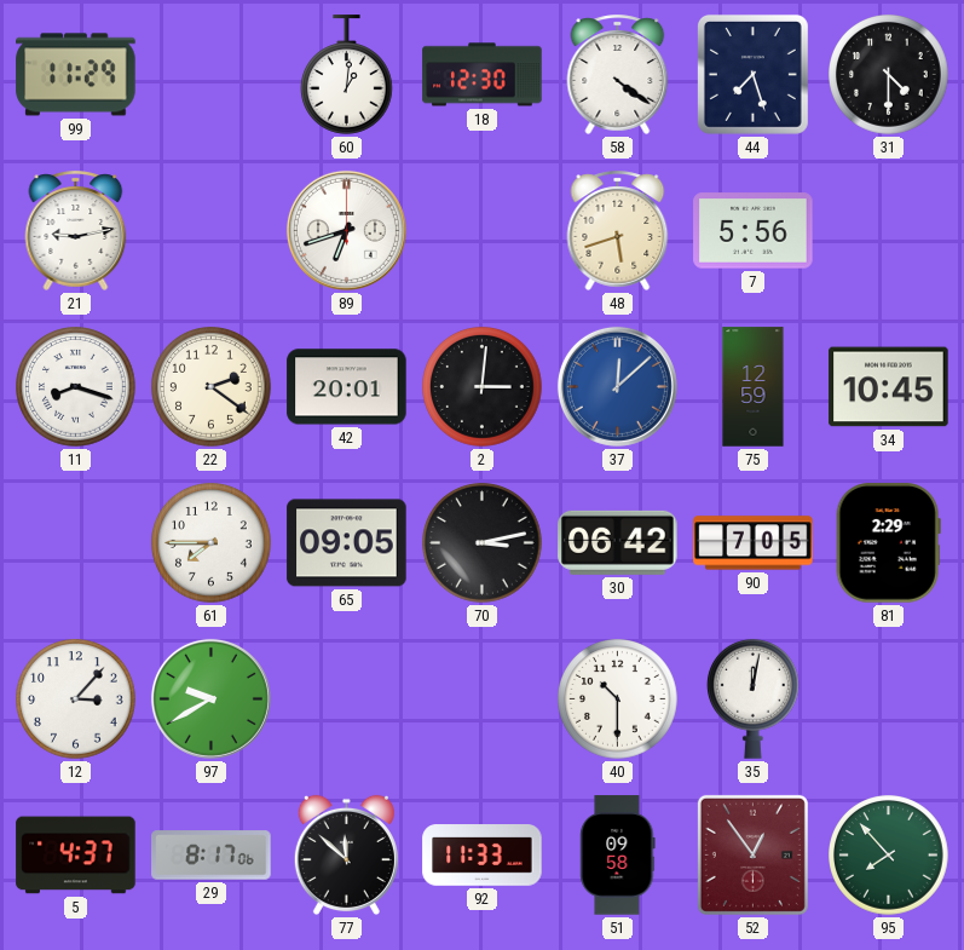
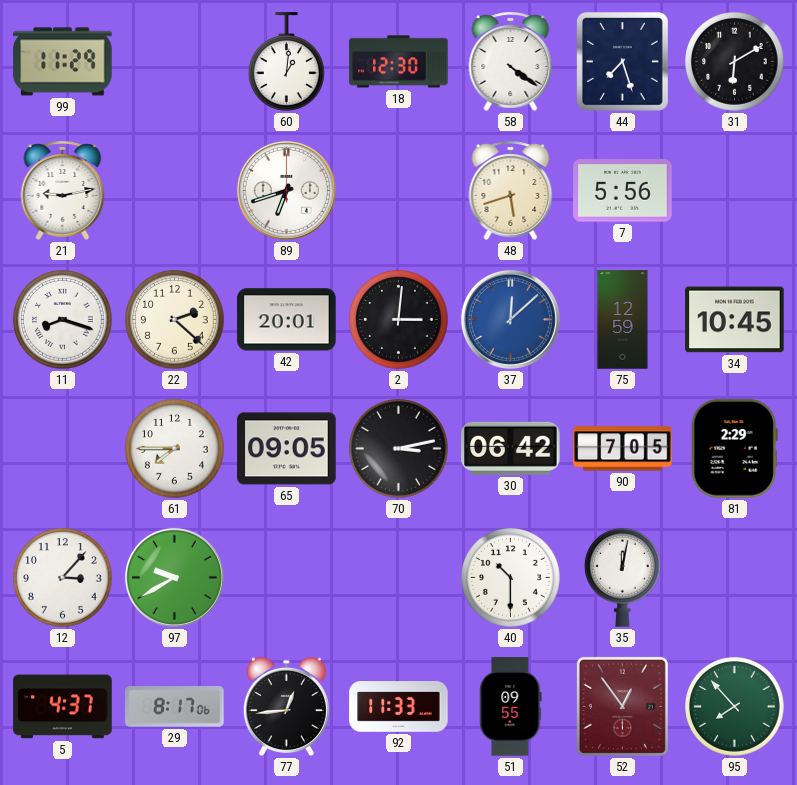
31: 4:30 -> 6:10 (735, 62)
22: 2:21 -> 2:22 (175, 320)
77: 11:52 -> 12:44 (286, 707)
51: 09:58 -> 09:55 (511, 707)
